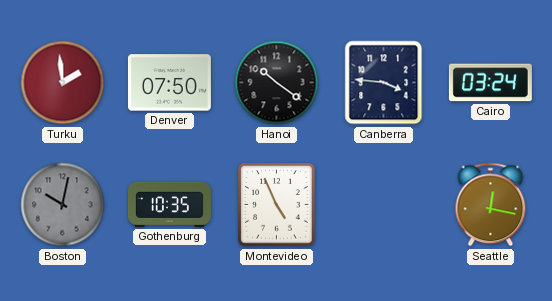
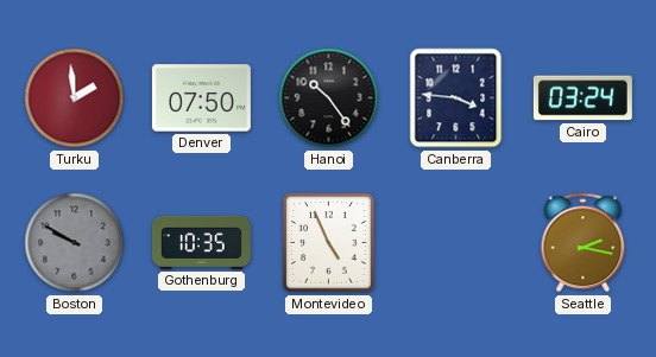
Hanoi: 10:21 -> 10:24 (329, 98)
Boston: 10:02 -> 9:50 (75, 243)
Seattle: 12:17 -> 2:17 (584, 243)
